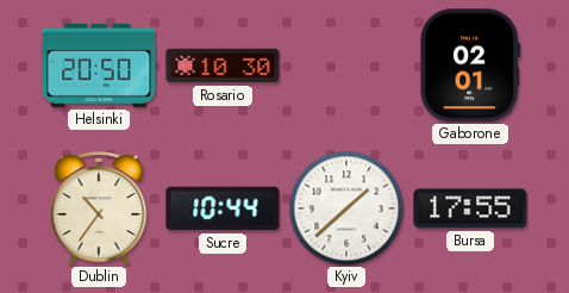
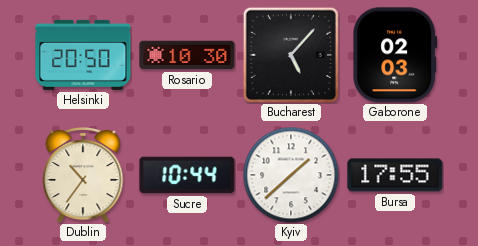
Bucharest: none -> 5:07 (291, 55)
Gaborone: 02:01 -> 02:03 (395, 55)
